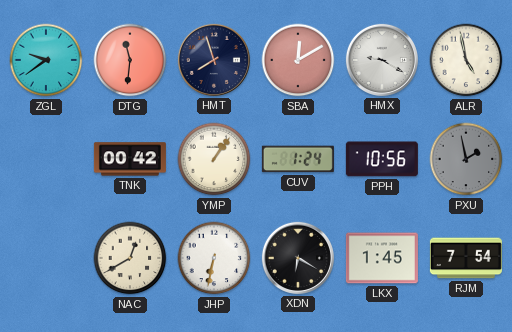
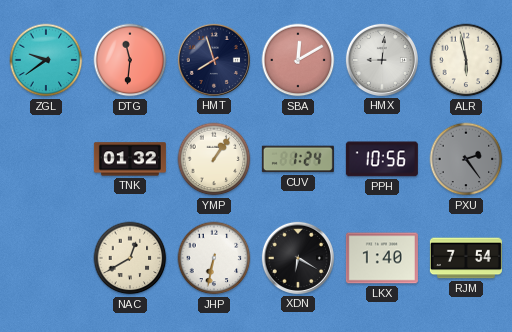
HMX: 9:20 -> 9:01 (382, 60)
ALR: 4:58 -> 5:58 (466, 60)
TNK: 00:42 -> 01:32 (130, 159)
PXU: 1:58 -> 2:24 (466, 159)
LKX: 1:45 -> 1:40 (382, 258)
